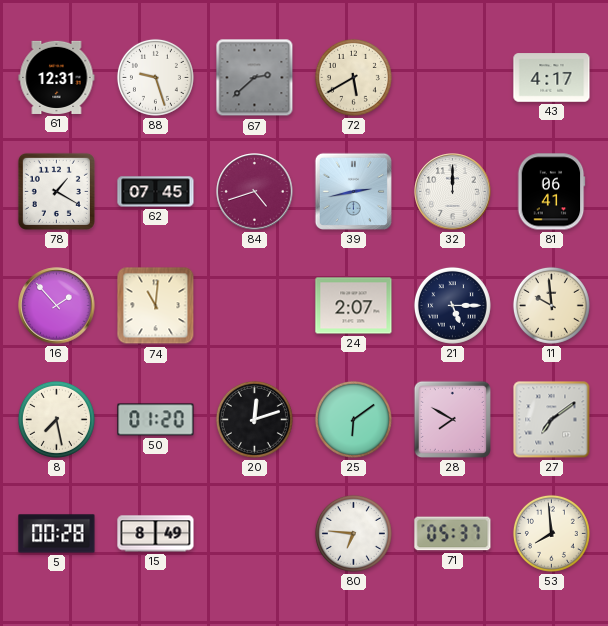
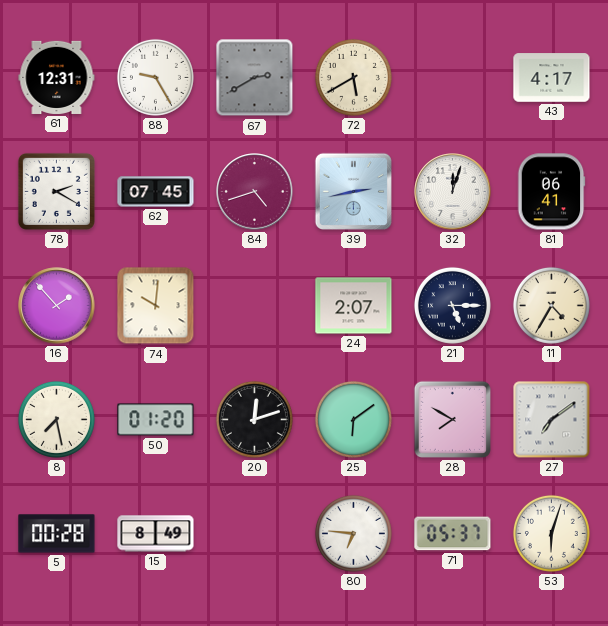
88: 9:27 -> 9:25 (155, 77)
67: 2:38 -> 2:40 (255, 78)
78: 1:20 -> 2:20 (56, 191)
32: 12:00 -> 12:03 (453, 192)
74: 11:01 -> 10:01 (156, 306)
11: 9:59 -> 4:35 (551, 305)
53: 7:59 -> 6:03 (551, 533)
